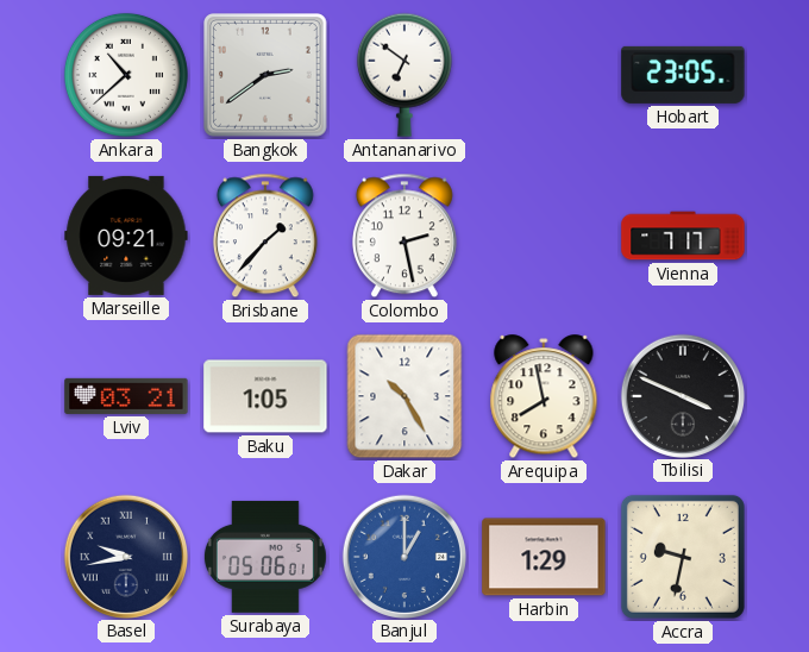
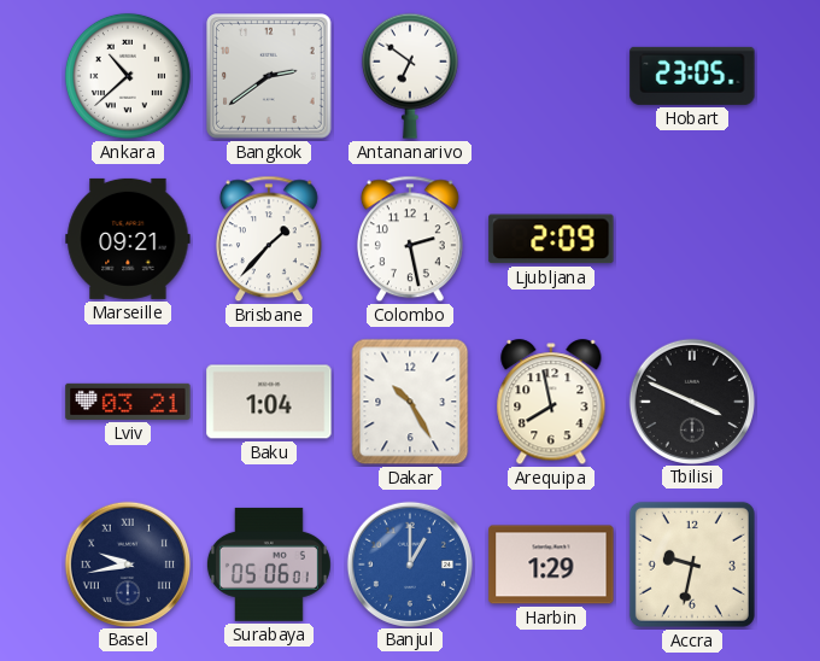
Ljubljana: none -> 2:09 (551, 239)
Vienna: 7:17 -> none (683, 236)
Baku: 1:05 -> 1:04 (269, 402)
